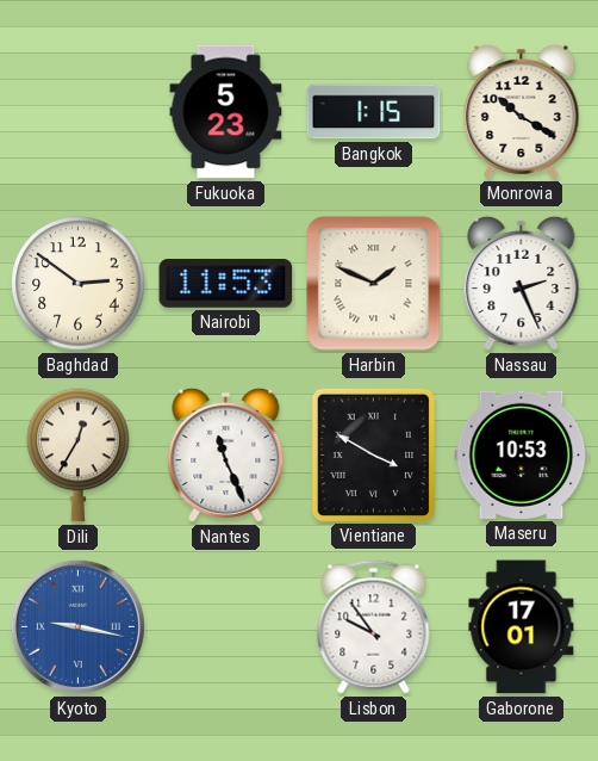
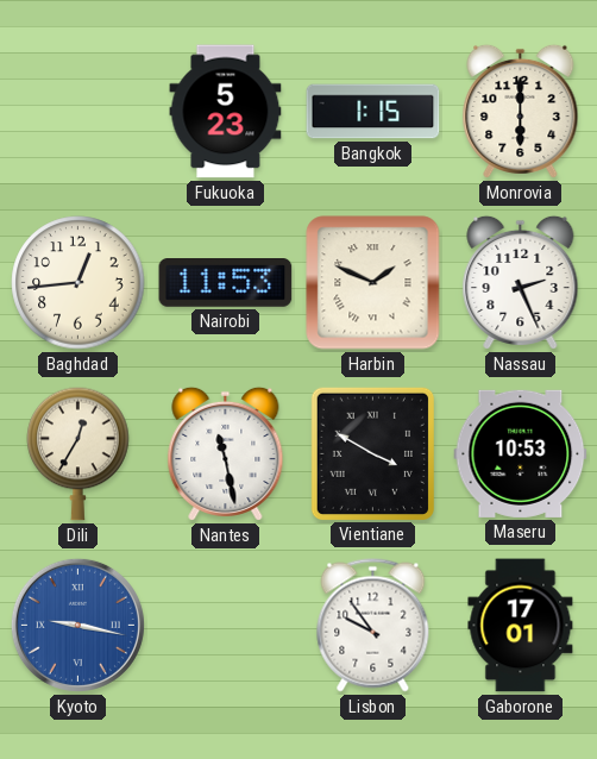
Monrovia: 10:20 -> 6:00 (521, 111)
Baghdad: 2:51 -> 12:44 (78, 283)
Nantes: 11:26 -> 11:28 (226, 453)
